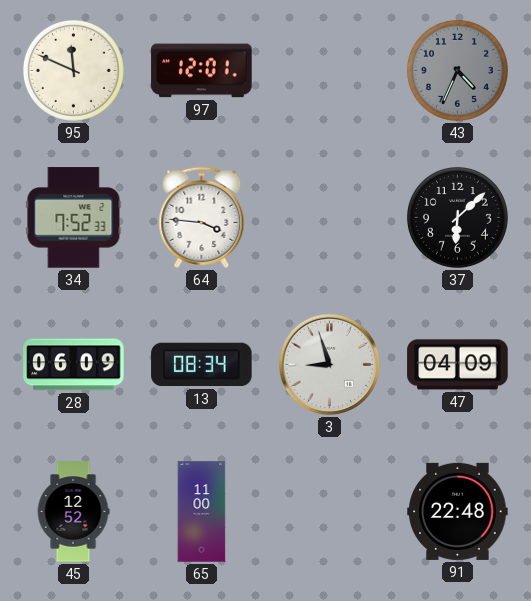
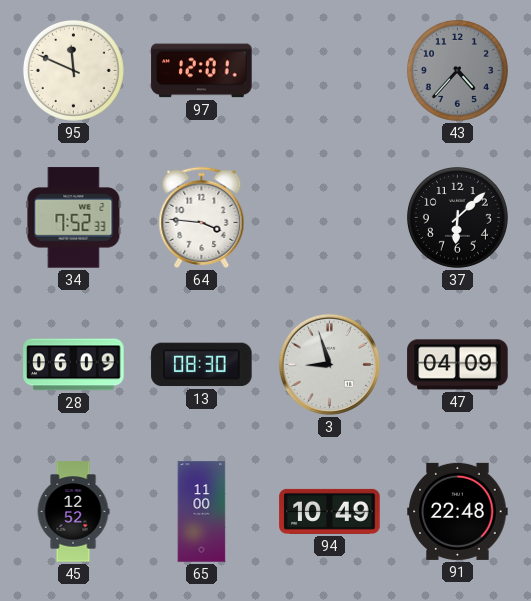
43: 4:34 -> 4:37 (457, 70)
13: 08:34 -> 08:30 (202, 365)
94: none -> 10:49 (330, 511)
